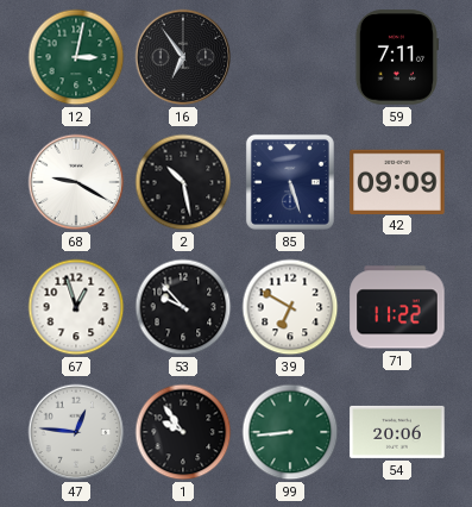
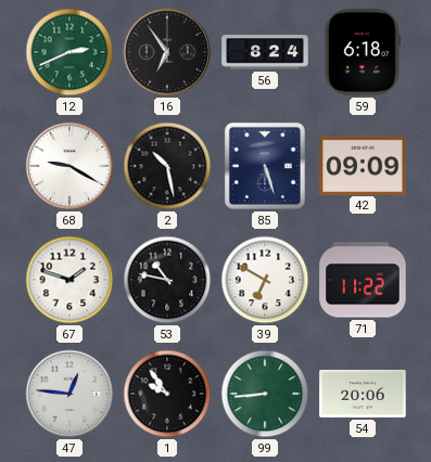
12: 3:02 -> 2:41 (69, 52)
56: none -> 8:24 (265, 52)
59: 7:11 -> 6:18 (362, 52)
67: 12:57 -> 1:48 (69, 280)
53: 9:53 -> 10:47 (167, 280)
